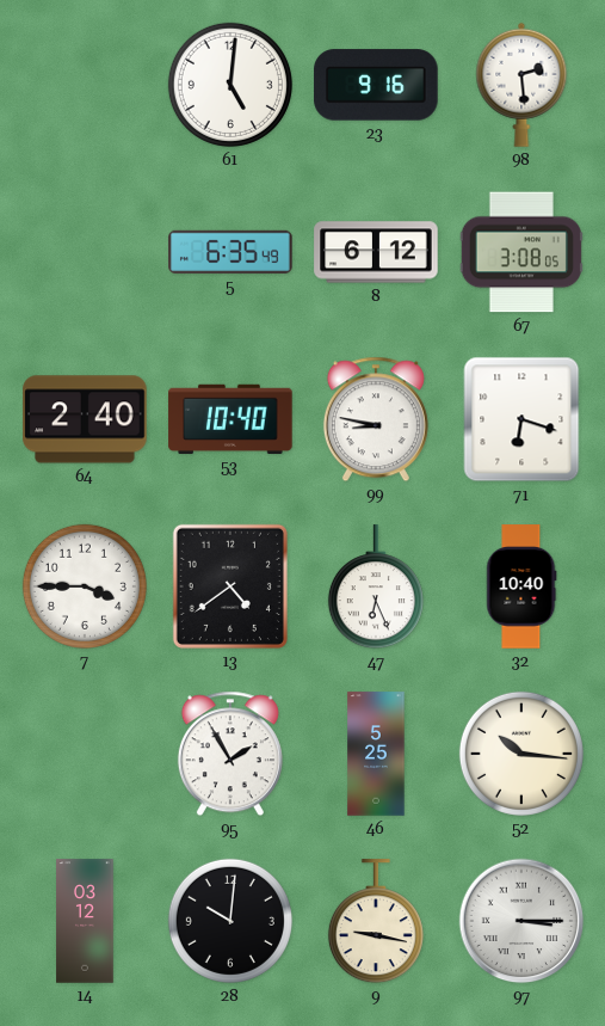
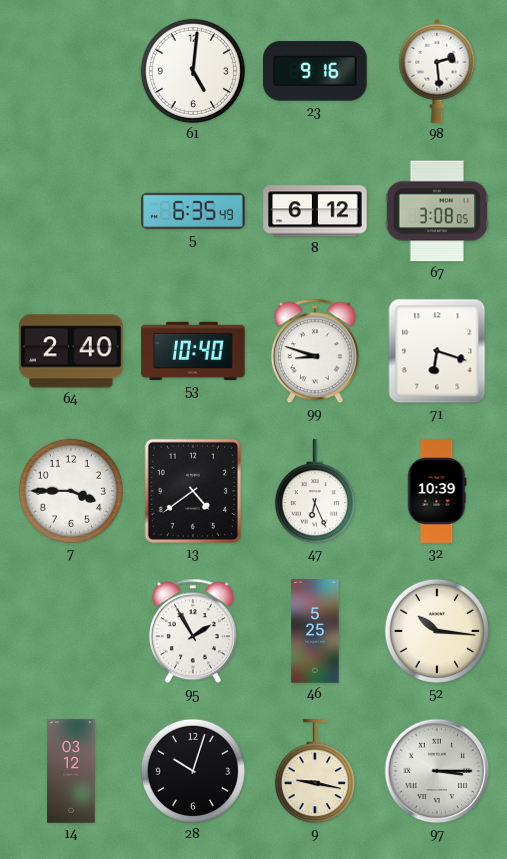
99: 8:47 -> 8:48 (315, 351)
32: 10:40 -> 10:39 (437, 491)
28: 10:01 -> 10:03 (193, 771)
